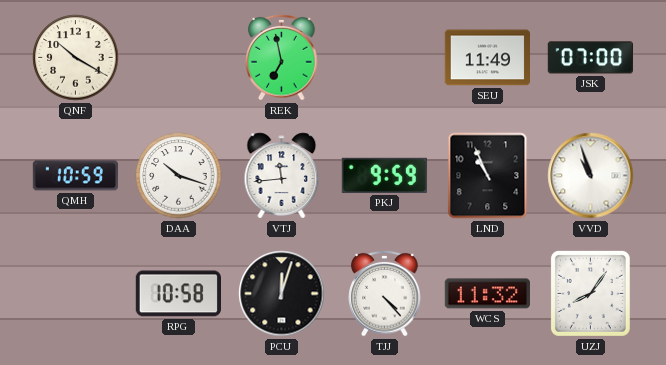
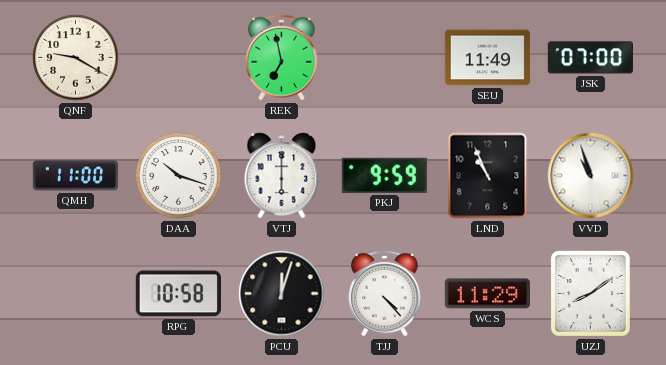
QNF: 10:20 -> 9:20 (76, 58)
QMH: 10:59 -> 11:00 (76, 176)
VTJ: 11:44 -> 6:00 (282, 176)
WCS: 11:32 -> 11:29 (487, 294)
UZJ: 8:06 -> 8:09 (590, 293)
